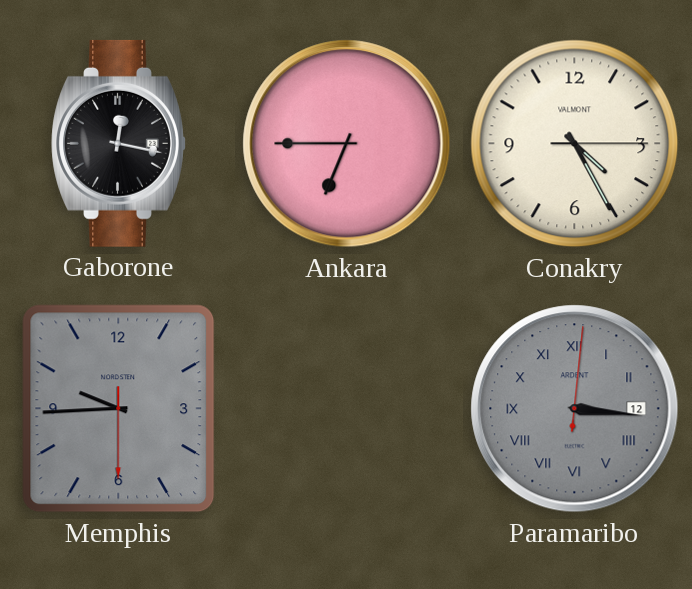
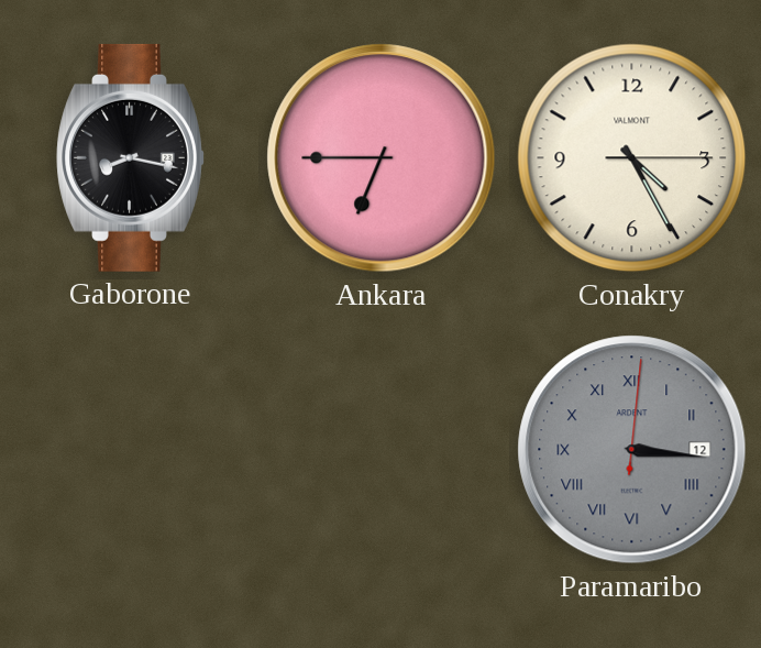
Gaborone: 12:17 -> 8:17 (131, 157)
Memphis: 9:44 -> none (119, 409)
